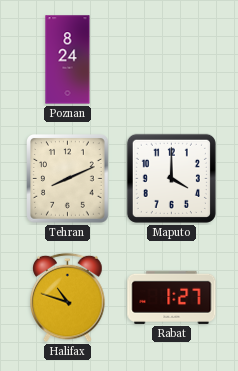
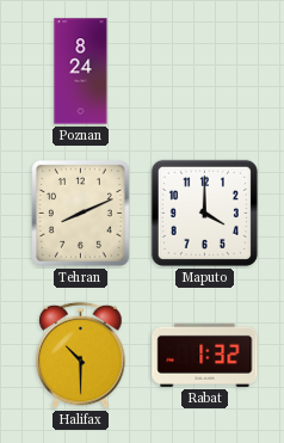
Halifax: 10:48 -> 10:30 (81, 356)
Rabat: 1:27 -> 1:32 (205, 355)
